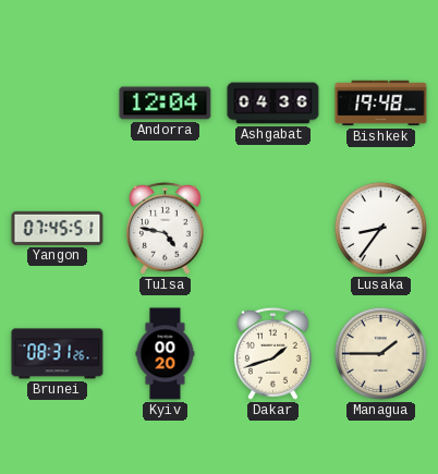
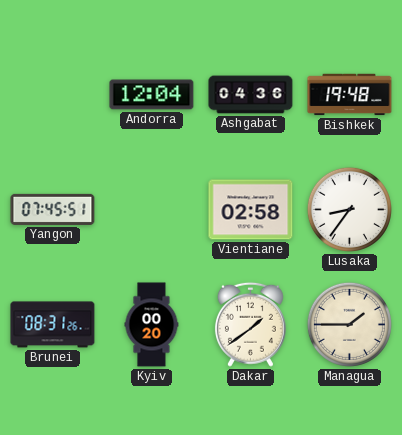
Tulsa: 4:47 -> none (165, 228)
Vientiane: none -> 02:58 (251, 210)
Dakar: 1:42 -> 1:39 (250, 324)
